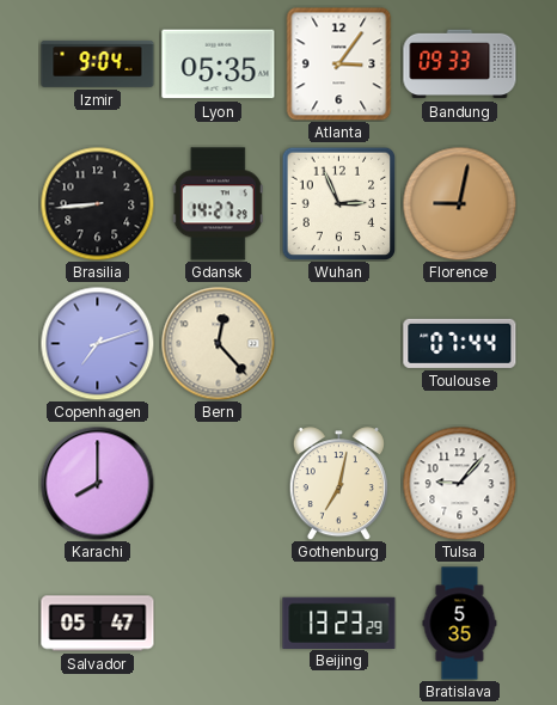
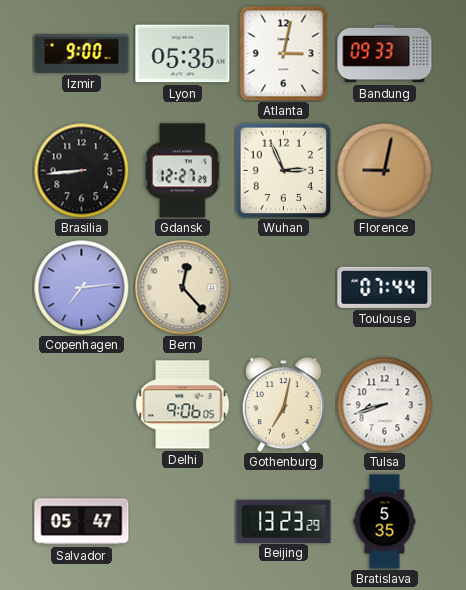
Izmir: 9:04 -> 9:00 (82, 53)
Atlanta: 3:06 -> 3:02 (284, 53)
Gdansk: 14:27 -> 12:27 (182, 171)
Copenhagen: 7:12 -> 7:14 (81, 287)
Karachi: 8:00 -> none (97, 483)
Delhi: none -> 9:06 (183, 405)
Tulsa: 9:07 -> 8:42 (384, 404)
